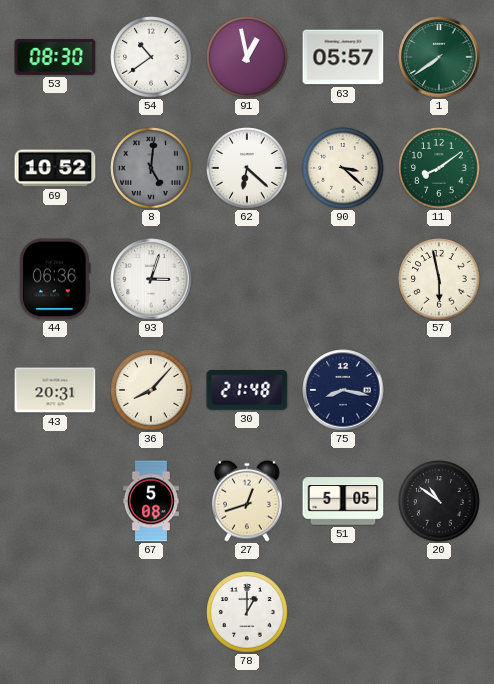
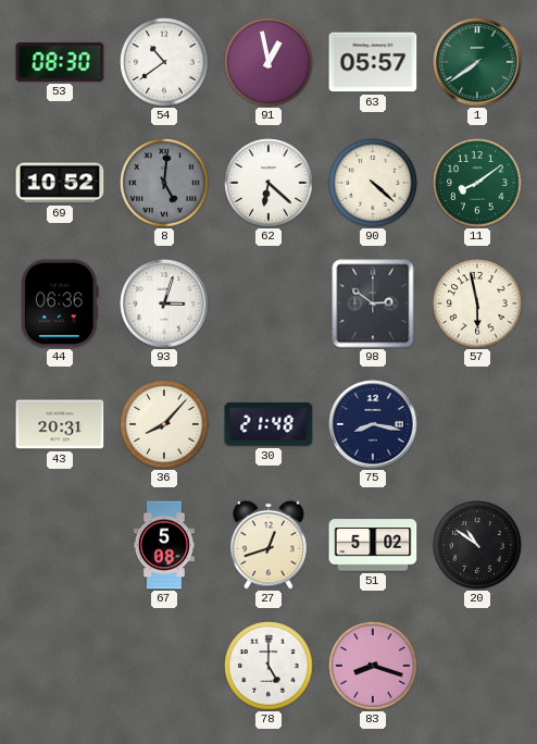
90: 3:22 -> 4:22 (373, 183)
98: none -> 2:51 (373, 303)
51: 5:05 -> 5:02 (373, 545)
78: 1:00 -> 5:00 (268, 666)
83: none -> 8:18 (373, 666)
